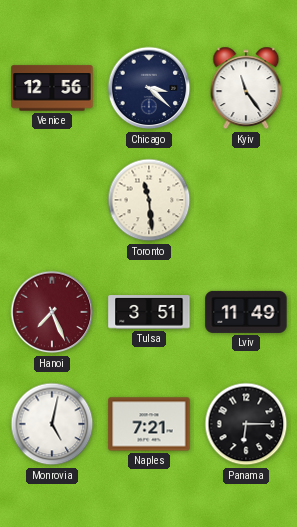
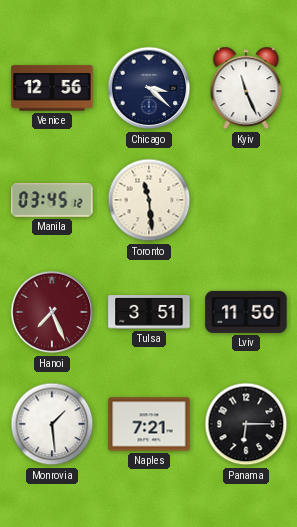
Kyiv: 11:24 -> 11:26 (246, 88)
Manila: none -> 03:45 (52, 200)
Lviv: 11:49 -> 11:50 (246, 312)
Monrovia: 5:02 -> 1:29 (52, 424)
